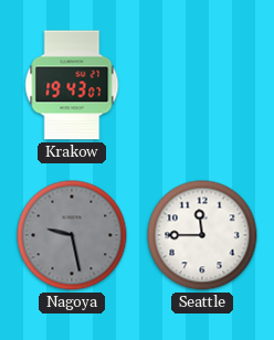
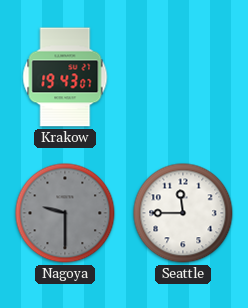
Nagoya: 9:28 -> 9:30 (65, 213)
